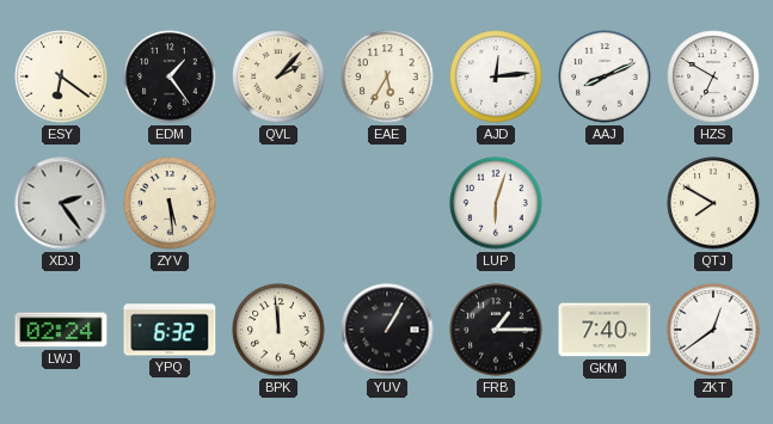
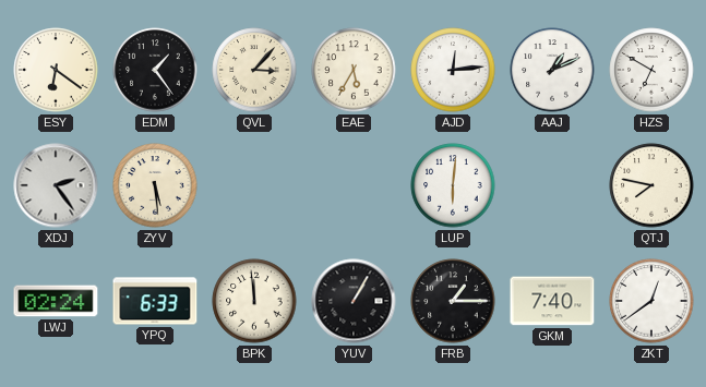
QVL: 2:07 -> 3:07 (254, 70)
AAJ: 8:11 -> 1:11 (552, 70)
LUP: 6:03 -> 6:01 (453, 185)
QTJ: 7:50 -> 7:47 (651, 185)
YPQ: 6:32 -> 6:33 (155, 301)
